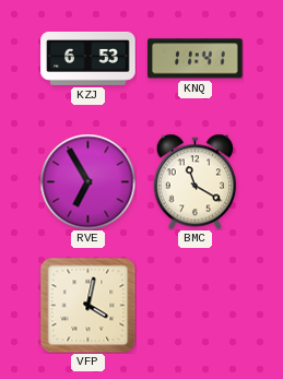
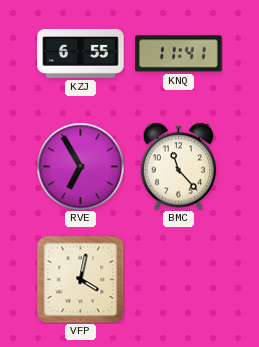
KZJ: 6:53 -> 6:55 (81, 53)
BMC: 11:20 -> 11:23 (179, 166)
